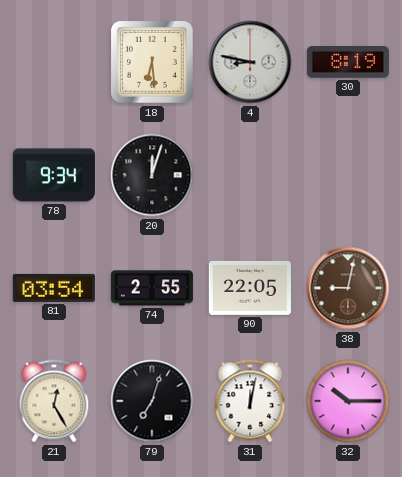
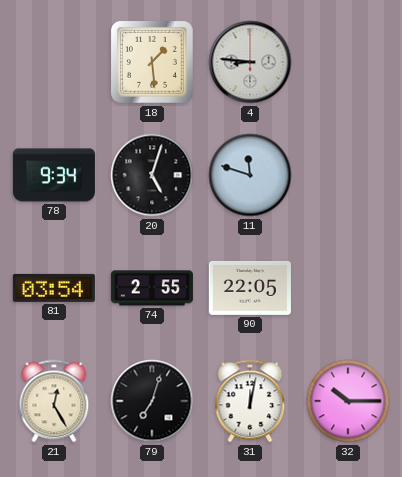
18: 6:29 -> 1:29 (153, 63)
4: 8:47 -> 8:46 (250, 62)
30: 8:19 -> none (348, 63)
20: 12:03 -> 5:03 (152, 175)
11: none -> 11:48 (250, 175)
38: 9:02 -> none (348, 288)
